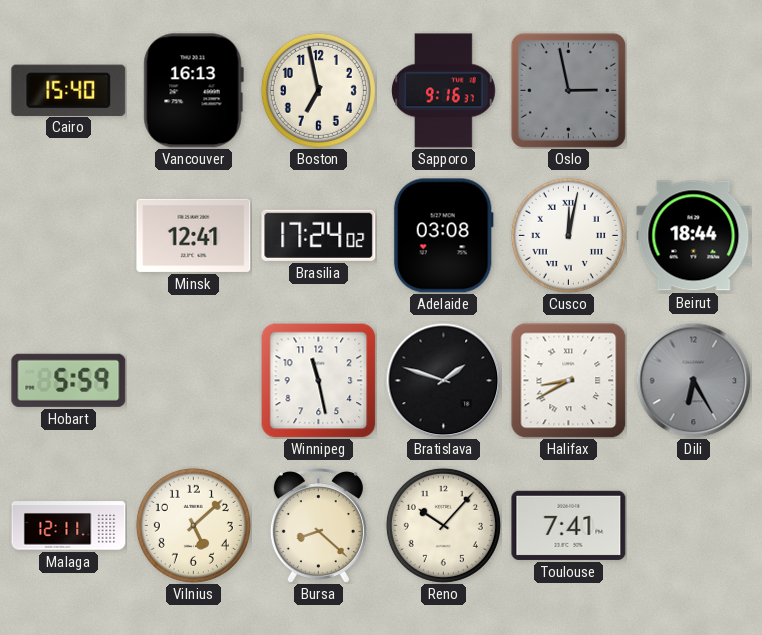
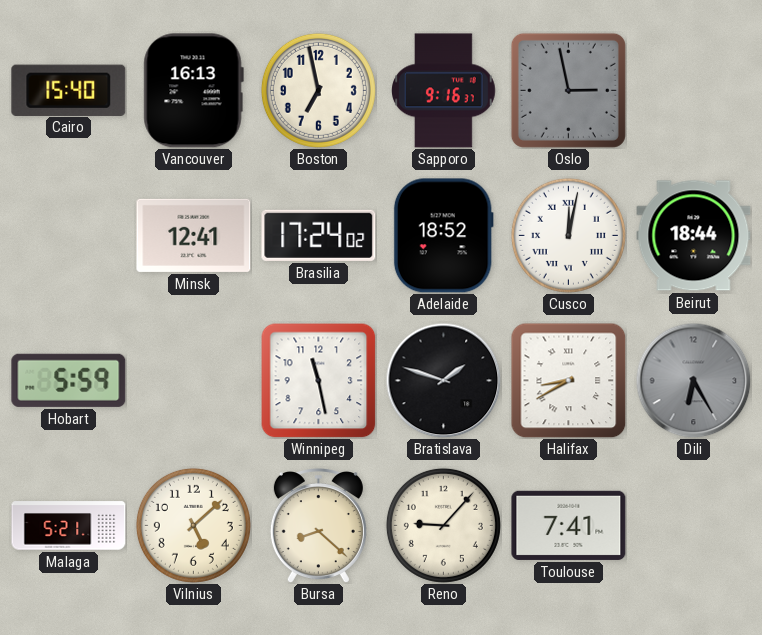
Adelaide: 03:08 -> 18:52 (443, 236)
Malaga: 12:11 -> 5:21 (69, 526)
Reno: 10:07 -> 9:07 (443, 525)
